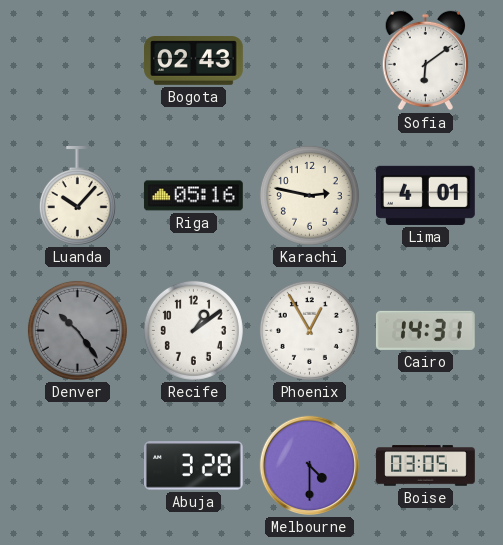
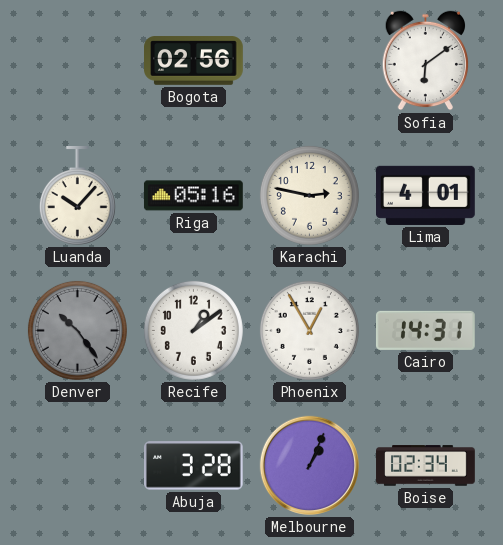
Bogota: 02:43 -> 02:56 (194, 61)
Melbourne: 4:30 -> 1:04 (309, 465)
Boise: 03:05 -> 02:34 (426, 466)
